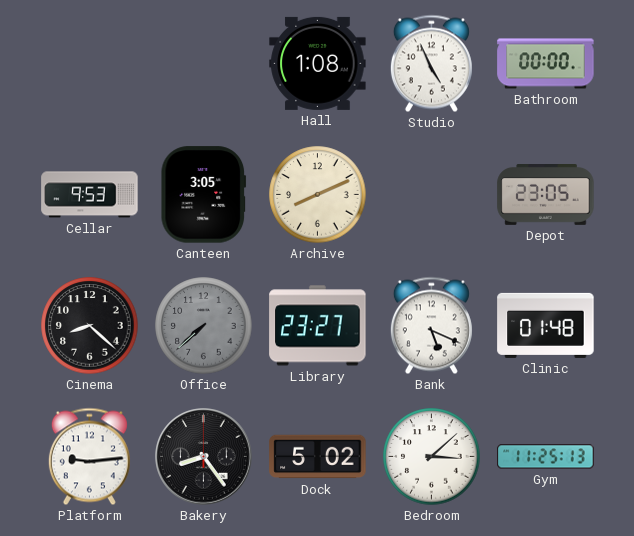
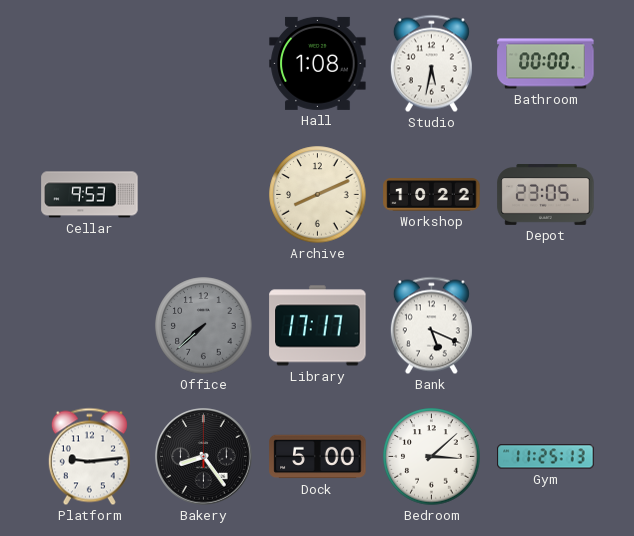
Studio: 4:56 -> 5:32 (431, 64)
Canteen: 3:05 -> none (204, 195)
Workshop: none -> 10:22 (432, 195)
Cinema: 8:22 -> none (90, 326)
Library: 23:27 -> 17:17 (318, 326)
Clinic: 01:48 -> none (546, 325)
Dock: 5:02 -> 5:00 (318, 457)
